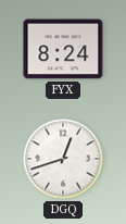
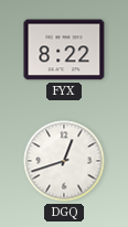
FYX: 8:24 -> 8:22 (64, 50)
